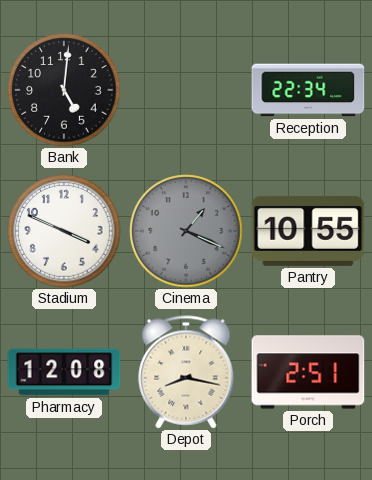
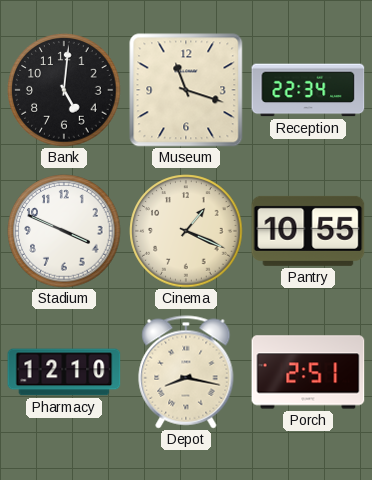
Museum: none -> 11:18 (186, 90)
Cinema dial: grey -> cream (186, 231)
Pharmacy: 12:08 -> 12:10 (64, 372)
